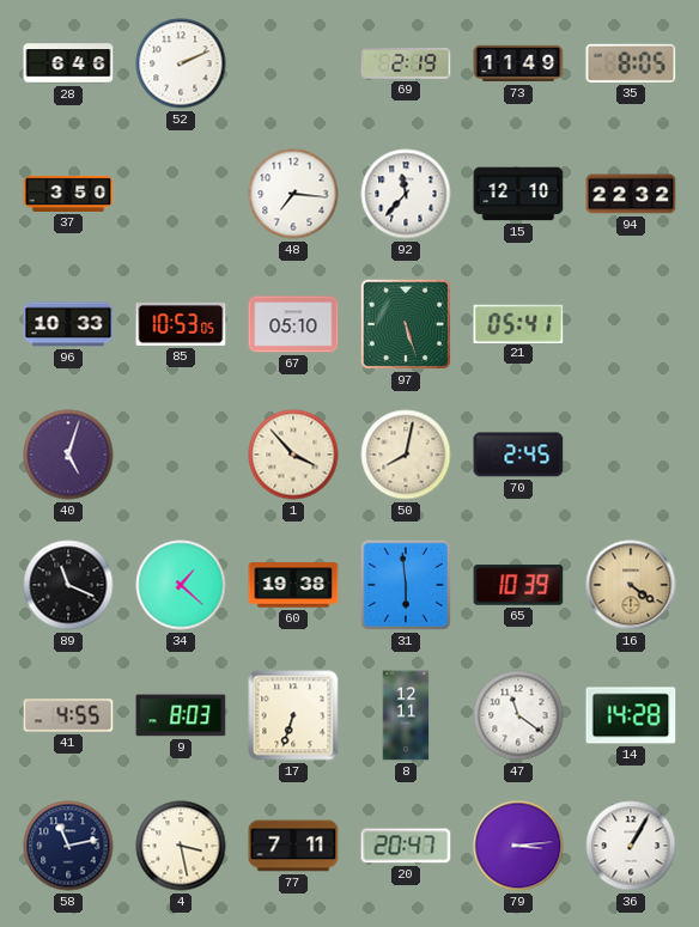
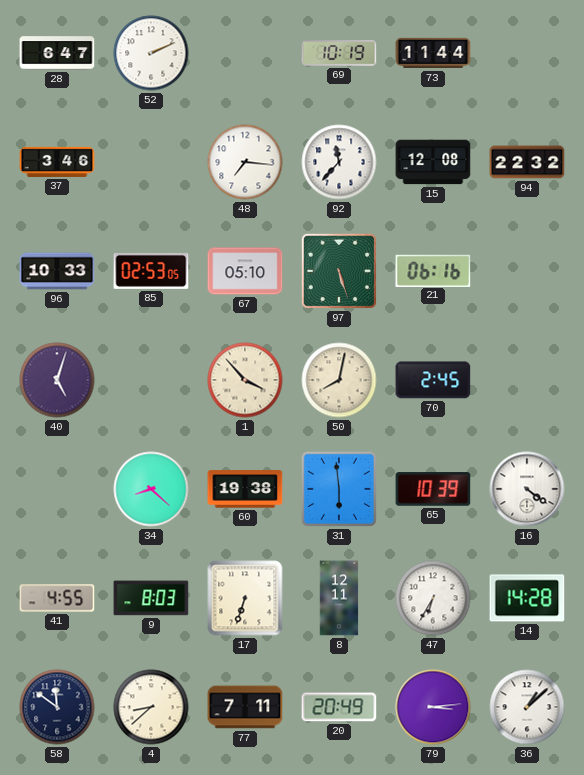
28: 6:46 -> 6:47 (57, 53)
69: 2:19 -> 10:19 (339, 53)
73: 11:49 -> 11:44 (433, 53)
35: 8:05 -> none (631, 63)
37: 3:50 -> 3:46 (57, 162)
15: 12:10 -> 12:08 (433, 162)
85: 10:53 -> 02:53 (151, 271)
21: 05:41 -> 06:16 (433, 270)
89: 11:19 -> none (68, 585)
34: 1:22 -> 8:22 (151, 489)
16 dial: champagne -> white (527, 489)
47: 11:21 -> 6:35 (433, 598)
58: 11:13 -> 11:51 (57, 707)
4: 3:28 -> 8:38 (151, 707)
20: 20:47 -> 20:49 (339, 707)
36: 1:05 -> 1:08 (527, 707)
